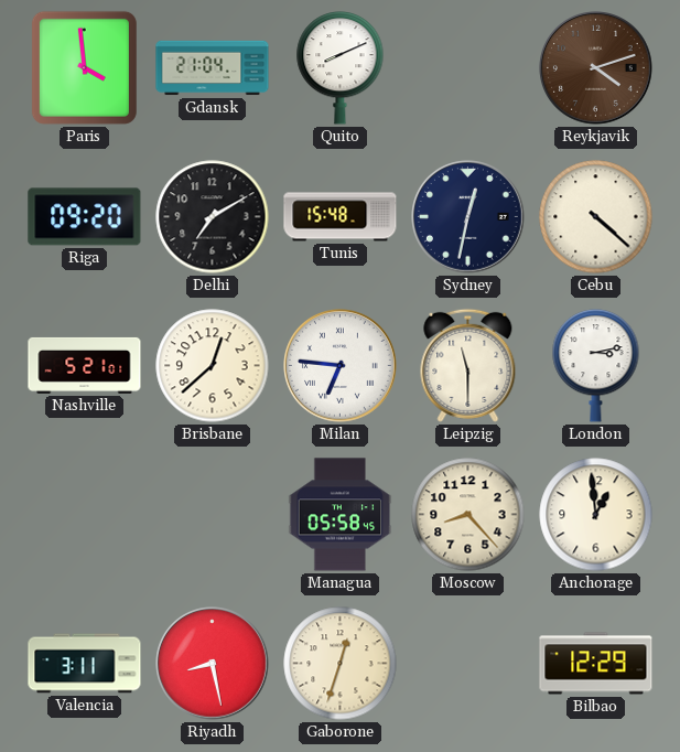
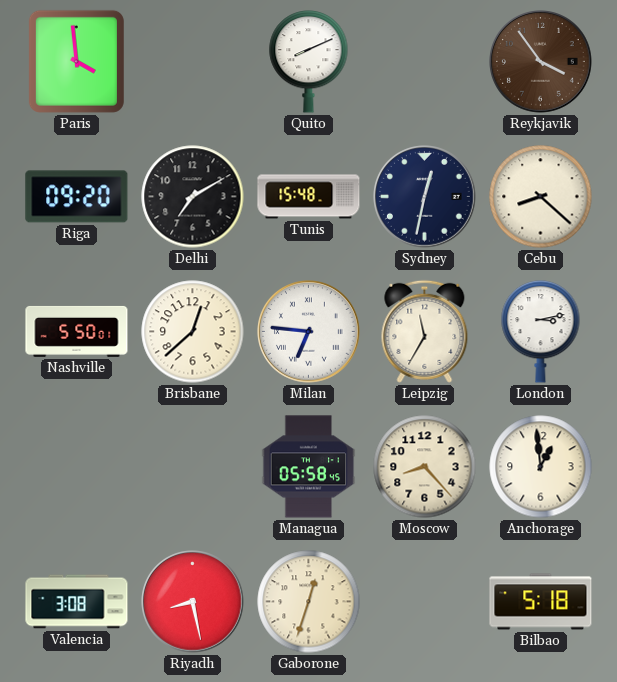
Gdansk: 21:04 -> none (213, 68)
Reykjavik: 4:12 -> 3:54 (541, 62)
Cebu: 4:22 -> 8:22 (541, 197)
Nashville: 5:21 -> 5:50 (77, 331)
Leipzig: 11:30 -> 11:35 (425, 331)
Valencia: 3:11 -> 3:08 (77, 602)
Bilbao: 12:29 -> 5:18 (541, 602)
